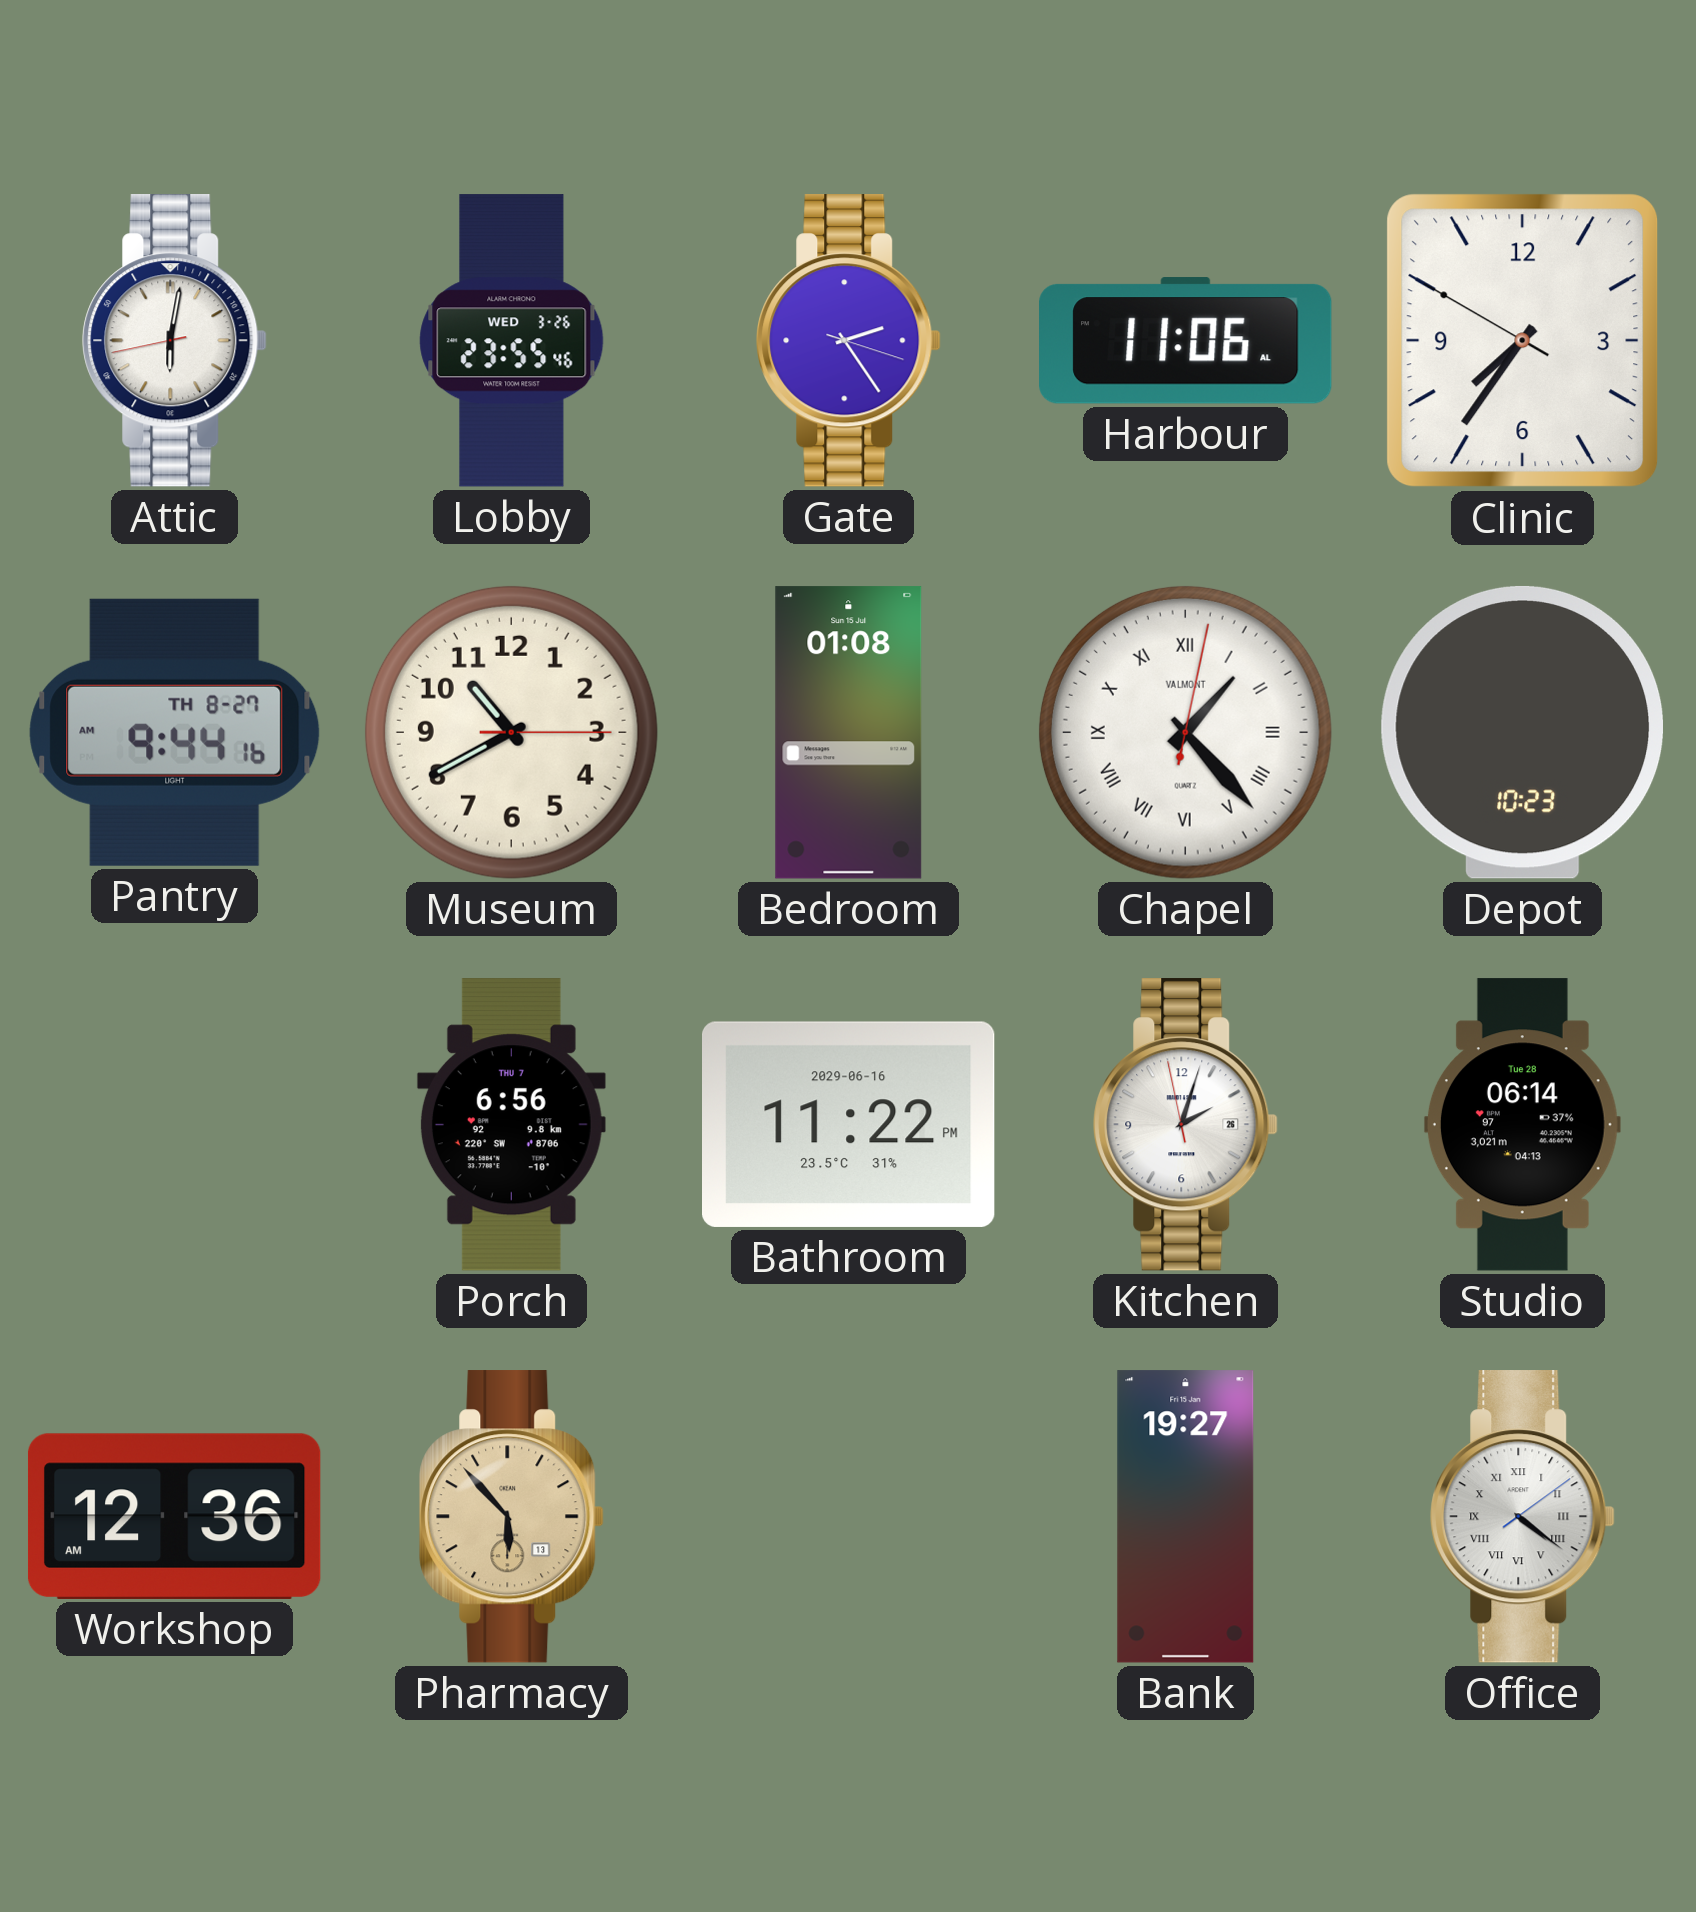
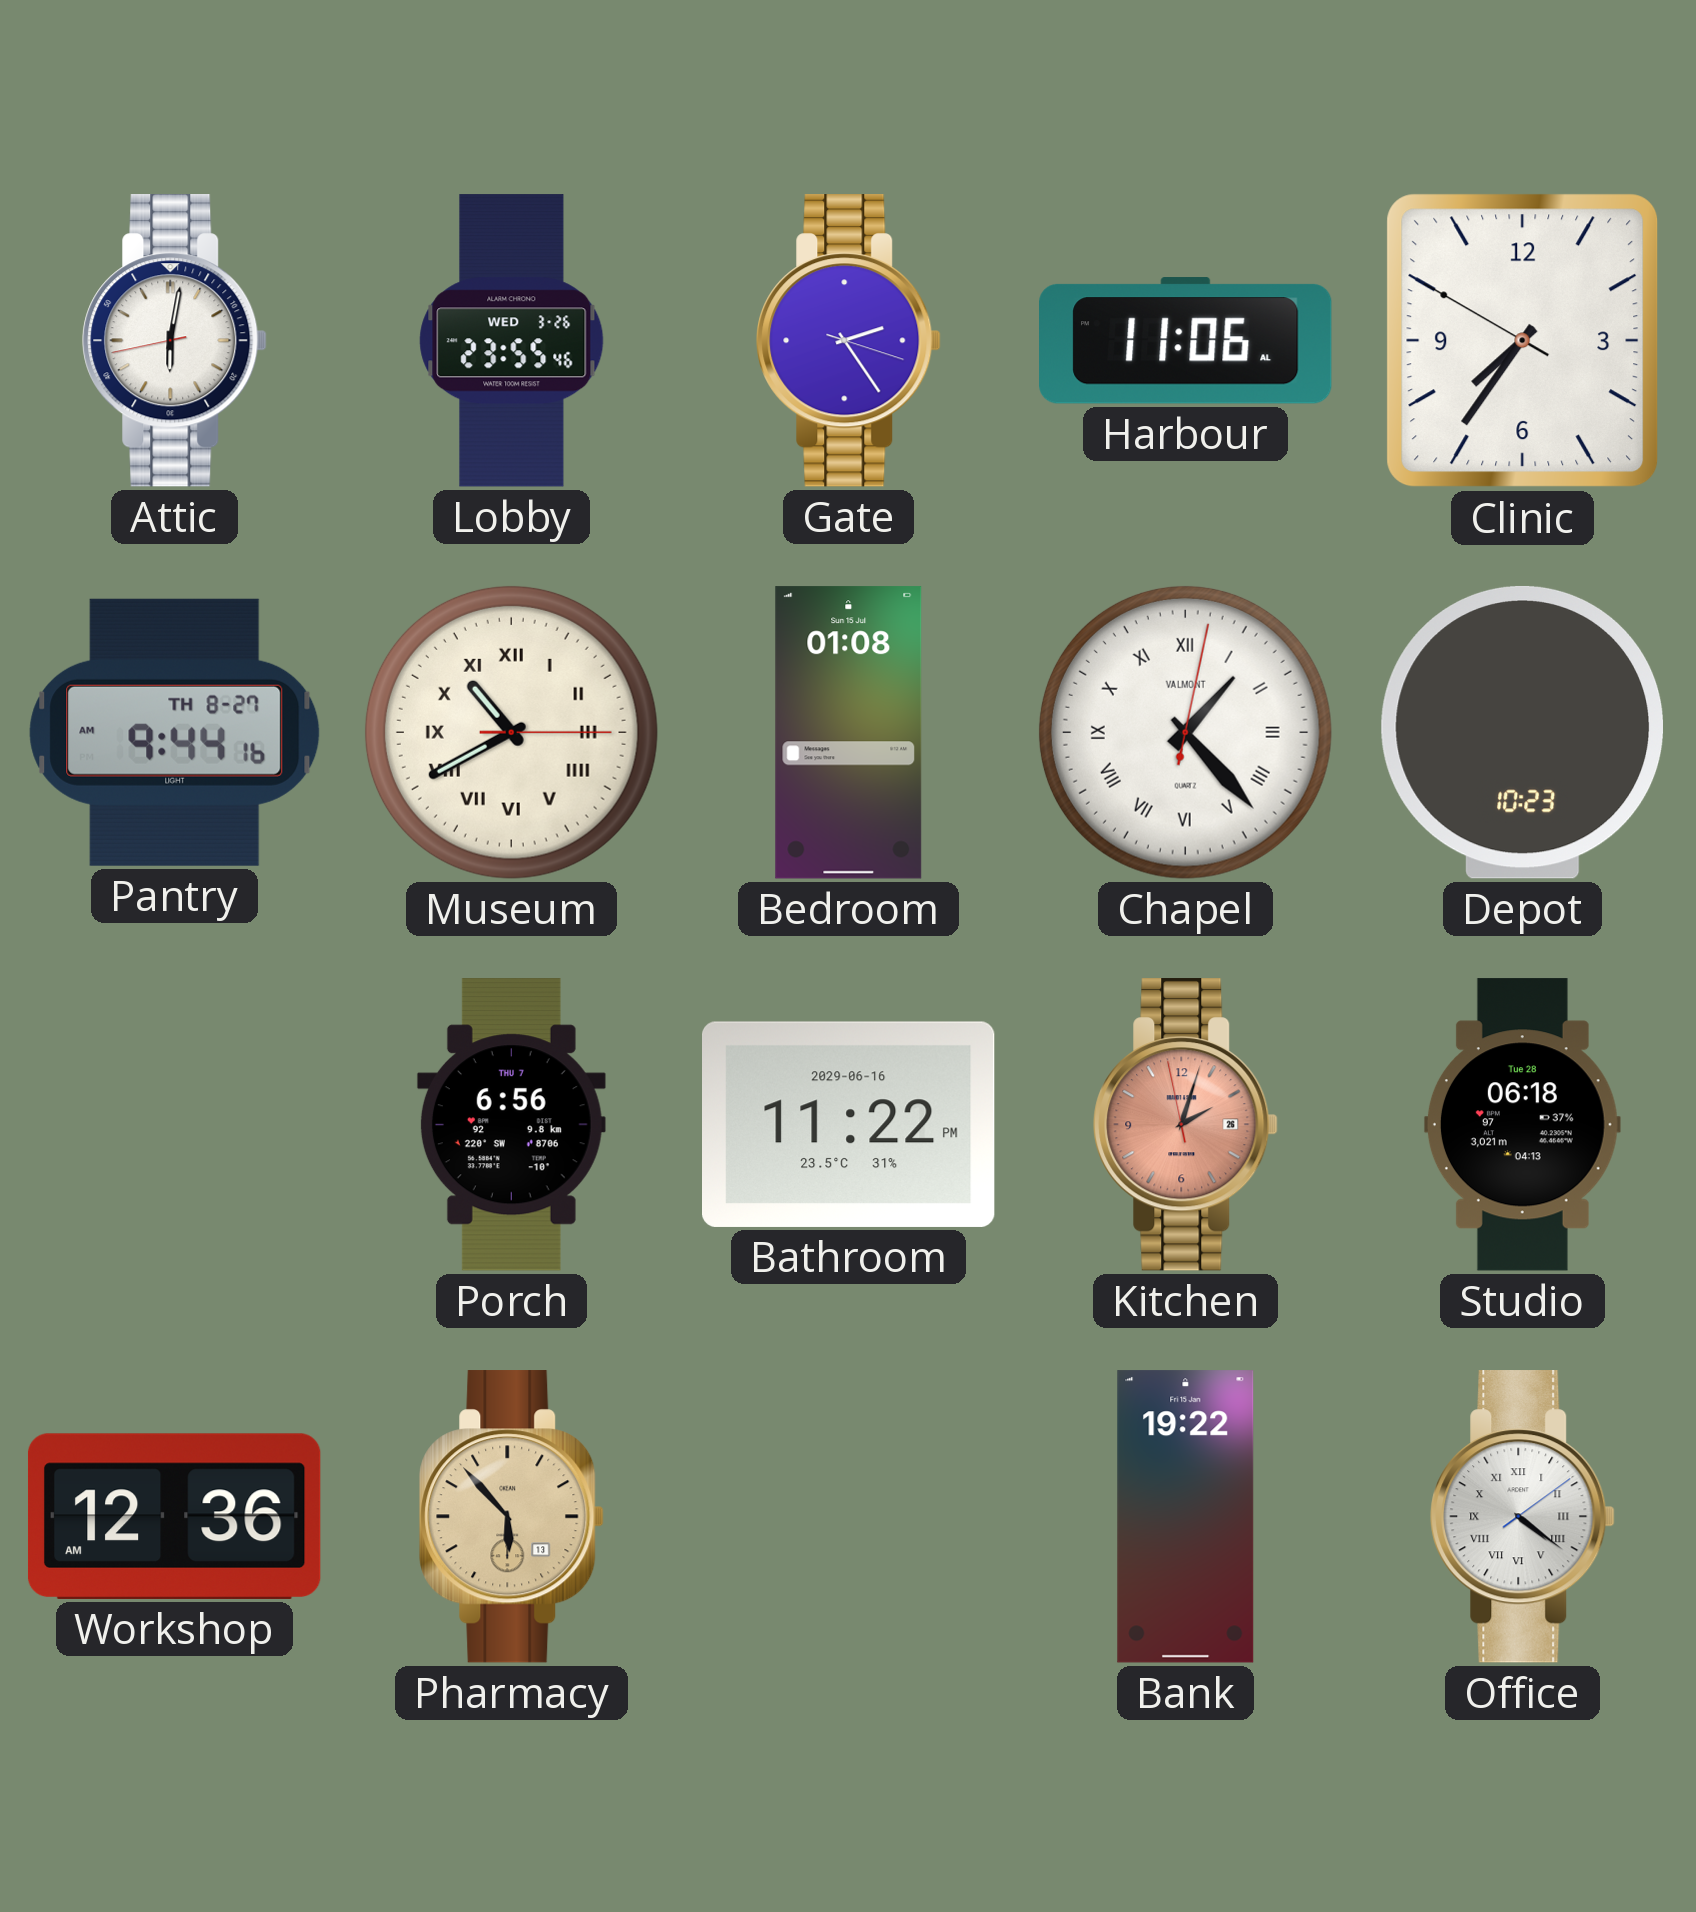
Museum numerals: Arabic -> Roman (511, 732)
Kitchen dial: white -> salmon (1186, 1125)
Studio: 06:14 -> 06:18 (1522, 1125)
Bank: 19:27 -> 19:22 (1186, 1517)
